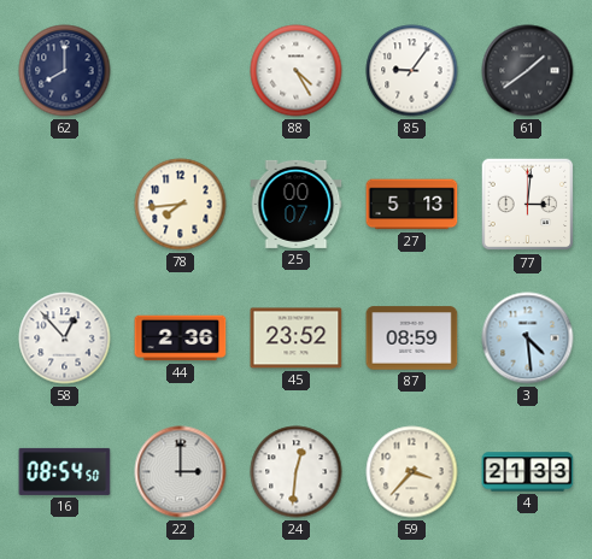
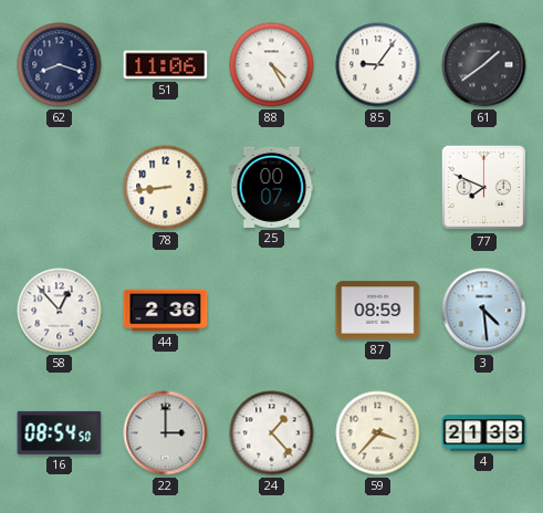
62: 8:00 -> 8:18 (60, 65)
51: none -> 11:06 (166, 65)
78: 7:44 -> 8:44 (166, 188)
27: 5:13 -> none (412, 205)
77: 3:01 -> 7:49 (484, 188)
45: 23:52 -> none (297, 339)
24: 12:31 -> 1:23 (272, 433)
